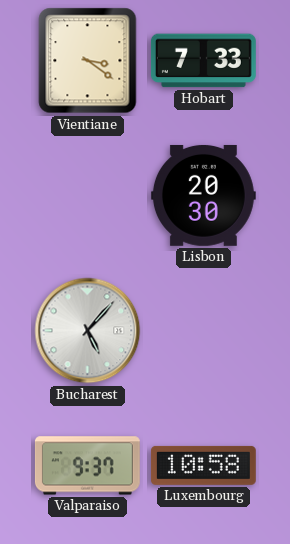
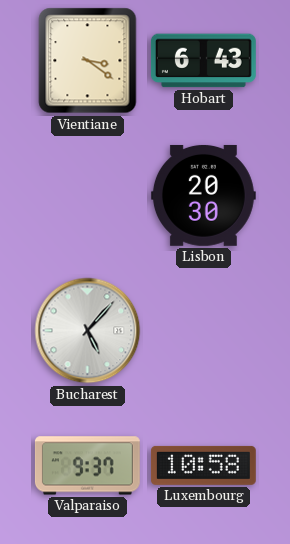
Hobart: 7:33 -> 6:43 (203, 61)
